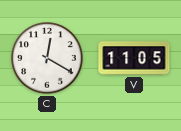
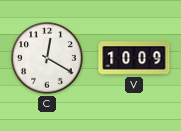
V: 11:05 -> 10:09 (134, 58)
